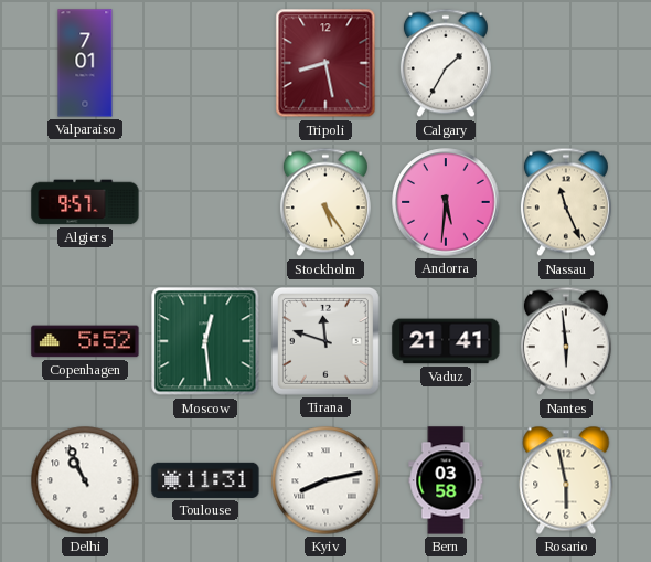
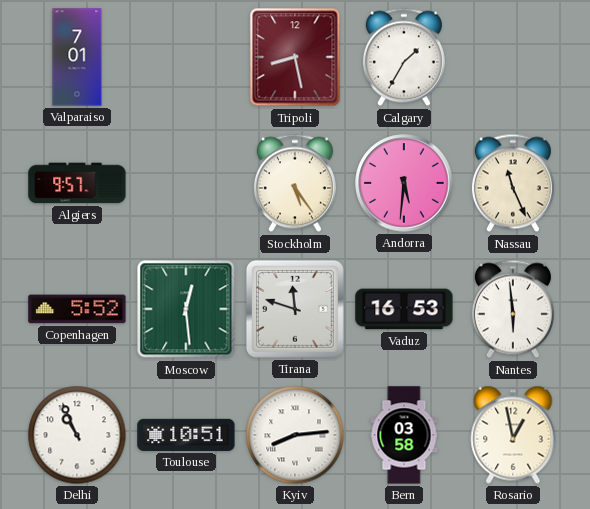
Vaduz: 21:41 -> 16:53 (404, 309)
Toulouse: 11:31 -> 10:51 (186, 435)
Kyiv: 8:13 -> 8:14 (295, 435)
Rosario: 5:58 -> 12:58 (513, 435)
